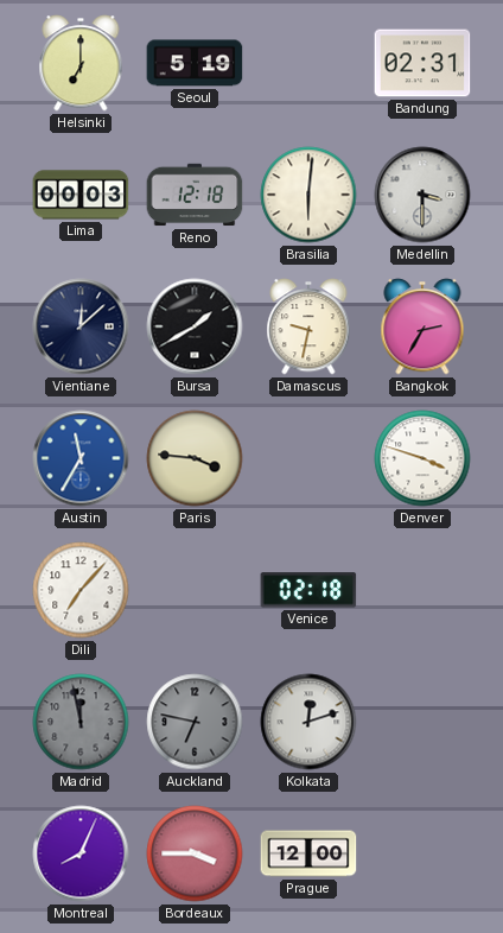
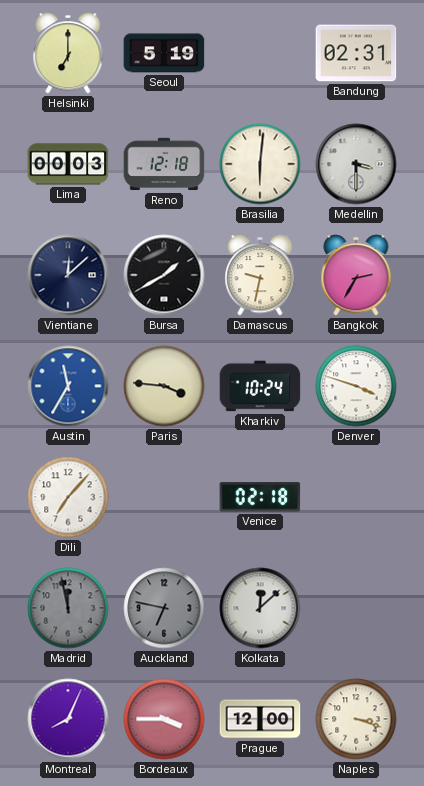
Kharkiv: none -> 10:24 (260, 386)
Kolkata: 12:12 -> 12:08 (260, 608)
Naples: none -> 3:18 (356, 719)
